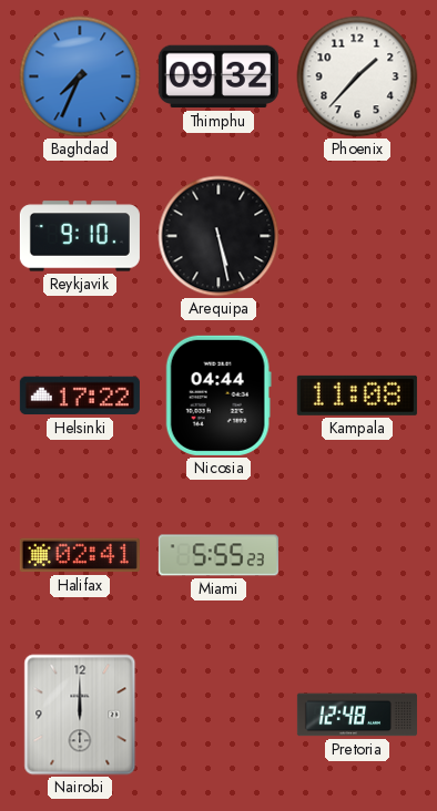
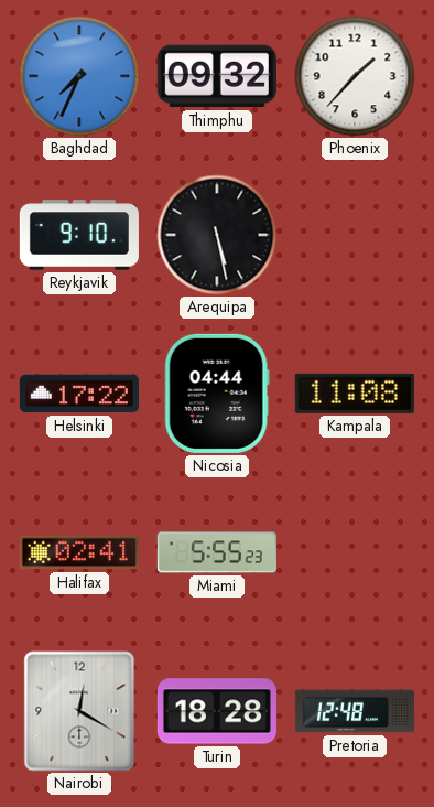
Nairobi: 12:00 -> 12:20 (79, 711)
Turin: none -> 18:28 (217, 711)
